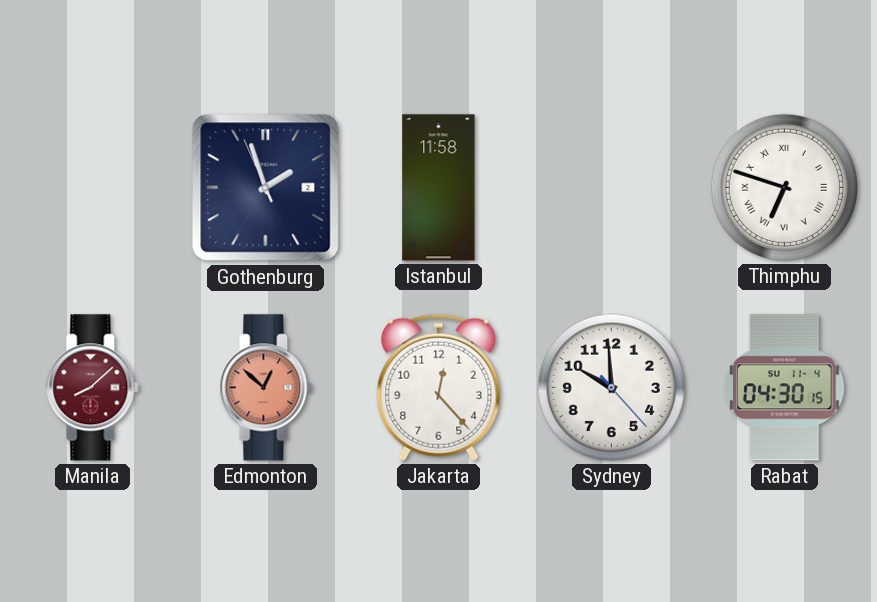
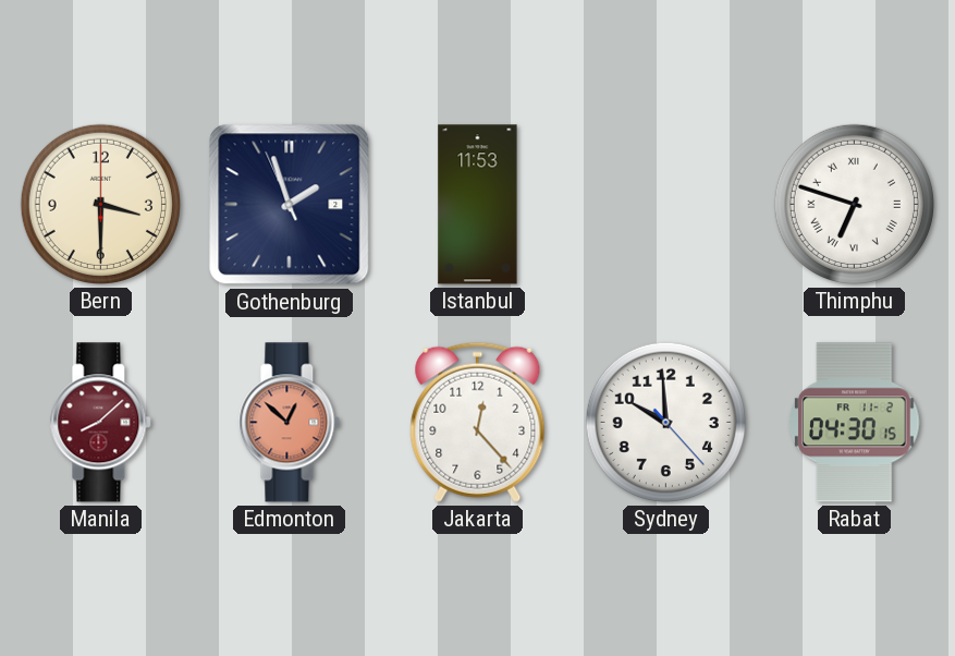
Bern: none -> 3:30 (100, 204)
Istanbul: 11:58 -> 11:53 (478, 205)
Rabat date: SU 11-4 -> FR 11-2 (855, 423)
